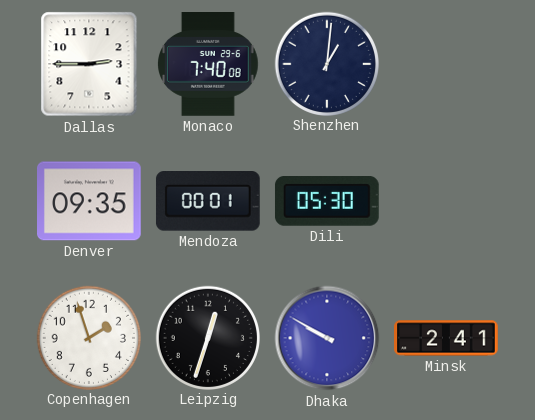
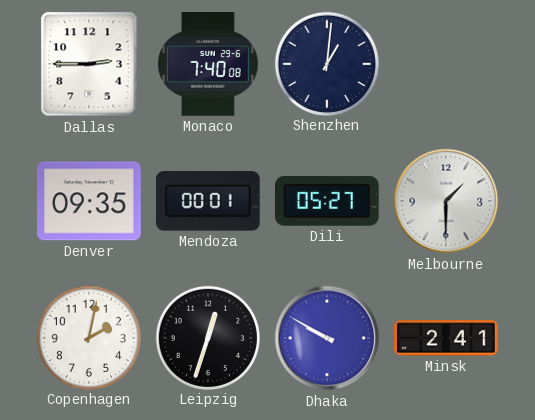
Dili: 05:30 -> 05:27 (327, 202)
Melbourne: none -> 1:30 (446, 201)
Copenhagen: 1:57 -> 2:02 (88, 337)
